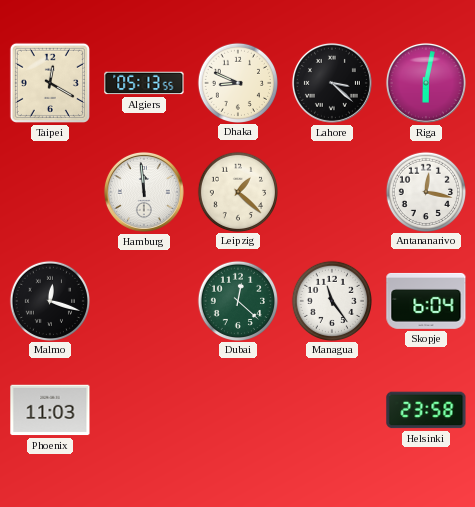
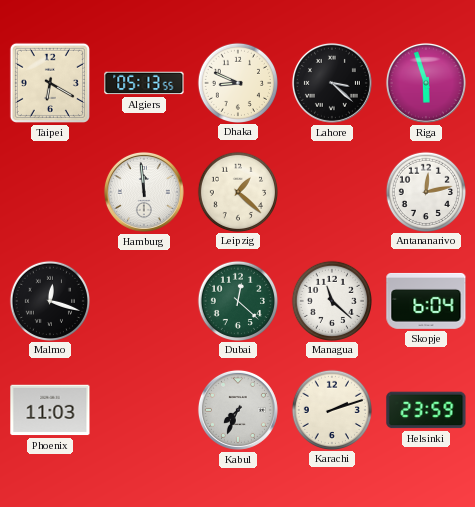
Taipei: 12:20 -> 6:20 (50, 83)
Riga: 6:02 -> 5:57 (426, 83)
Antananarivo: 12:17 -> 12:13 (425, 191)
Managua: 11:24 -> 11:22 (331, 300)
Kabul: none -> 7:34 (238, 410)
Karachi: none -> 2:12 (331, 409)
Helsinki: 23:58 -> 23:59 (426, 410)
